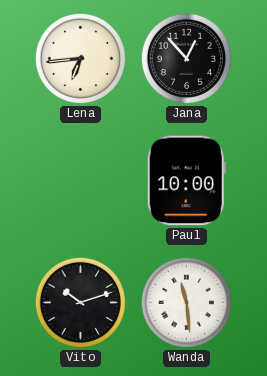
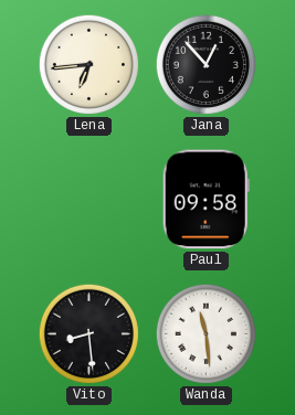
Paul: 10:00 -> 09:58 (206, 200)
Vito: 10:12 -> 8:29 (88, 333)
